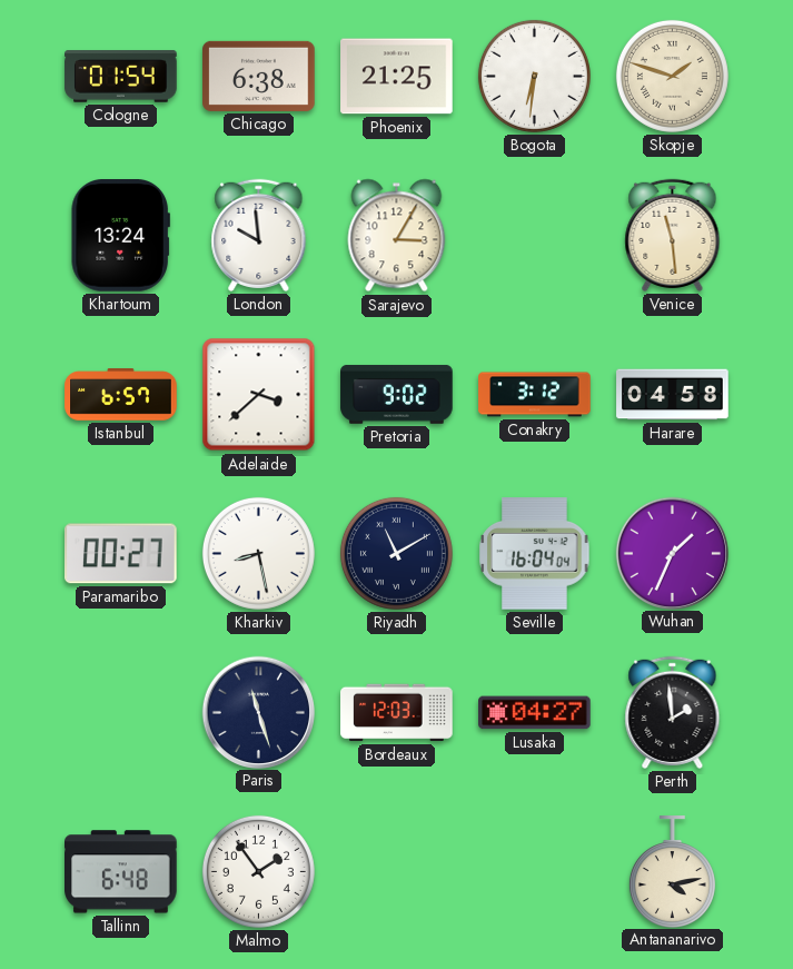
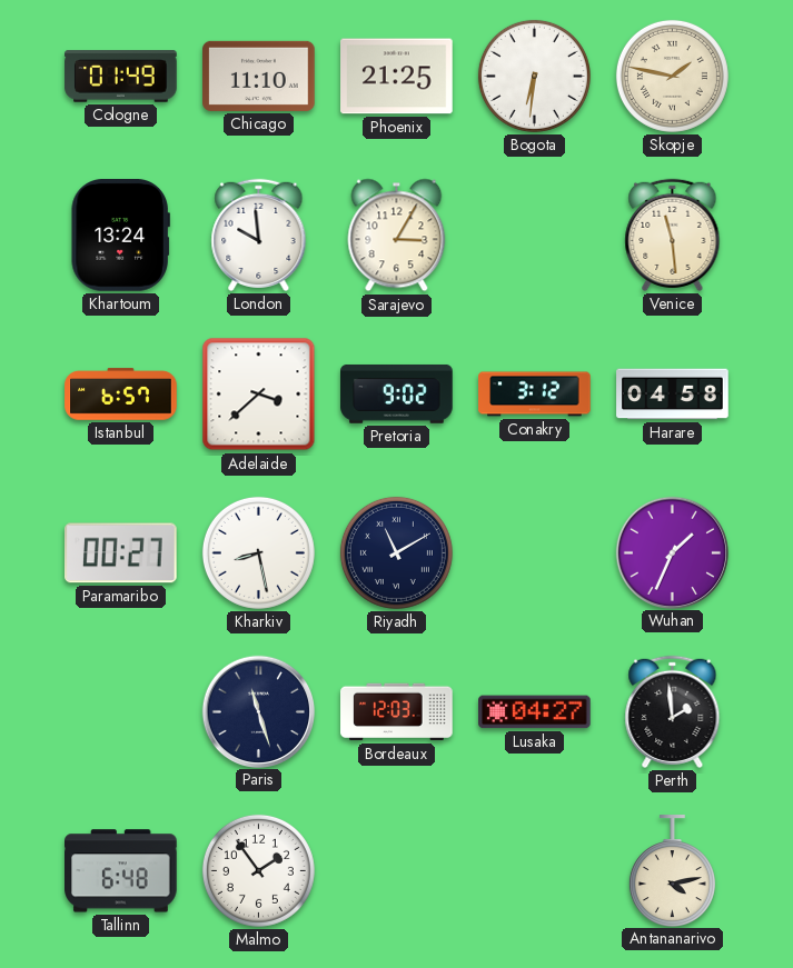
Cologne: 01:54 -> 01:49 (121, 77)
Chicago: 6:38 -> 11:10 (259, 76)
Skopje: 1:48 -> 1:47 (672, 76)
Seville: 16:04 -> none (535, 554)
